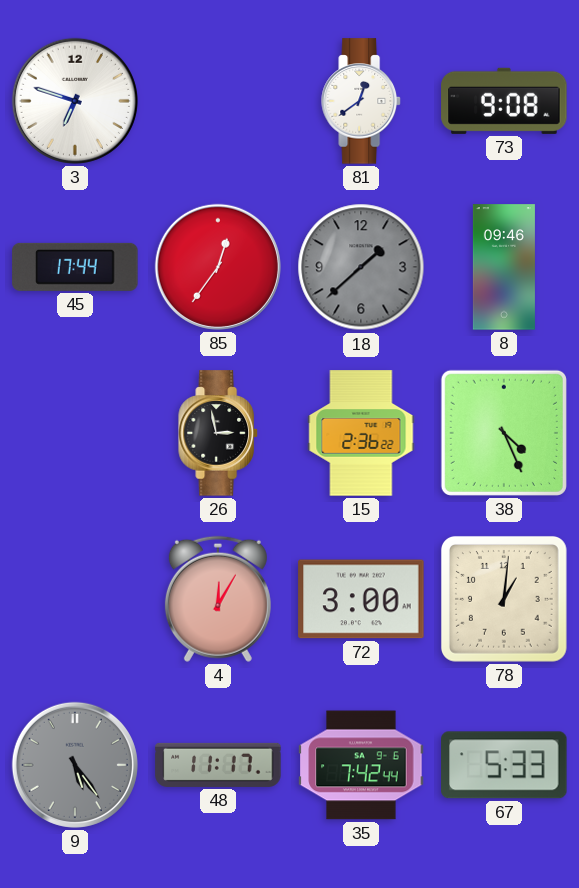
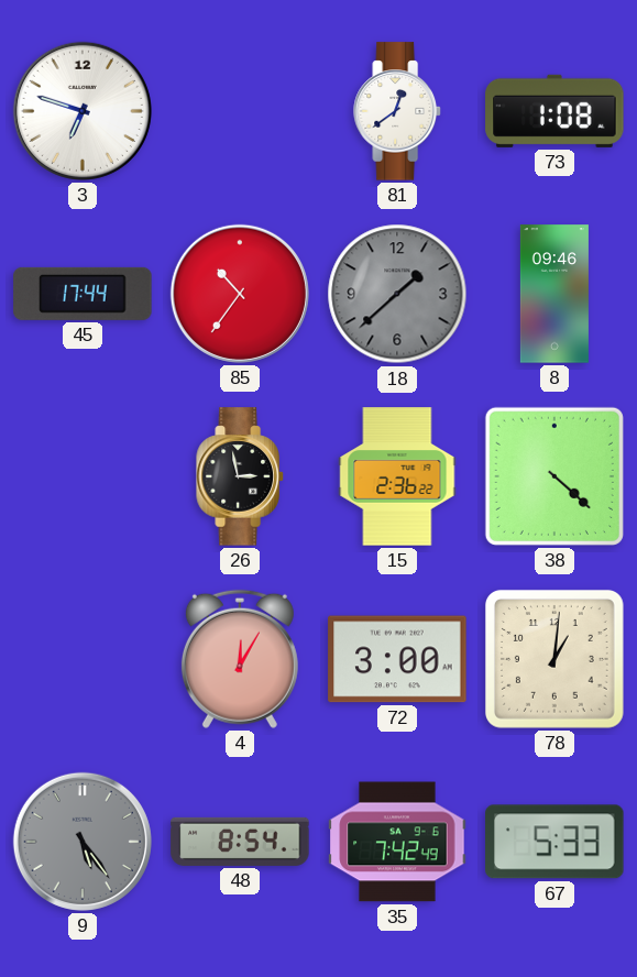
73: 9:08 -> 1:08 (554, 111)
85: 12:36 -> 10:36 (240, 294)
38: 4:26 -> 4:22 (554, 476)
48: 11:17 -> 8:54 (240, 842)
35: 7:42:44 -> 7:42:49 (397, 842)
